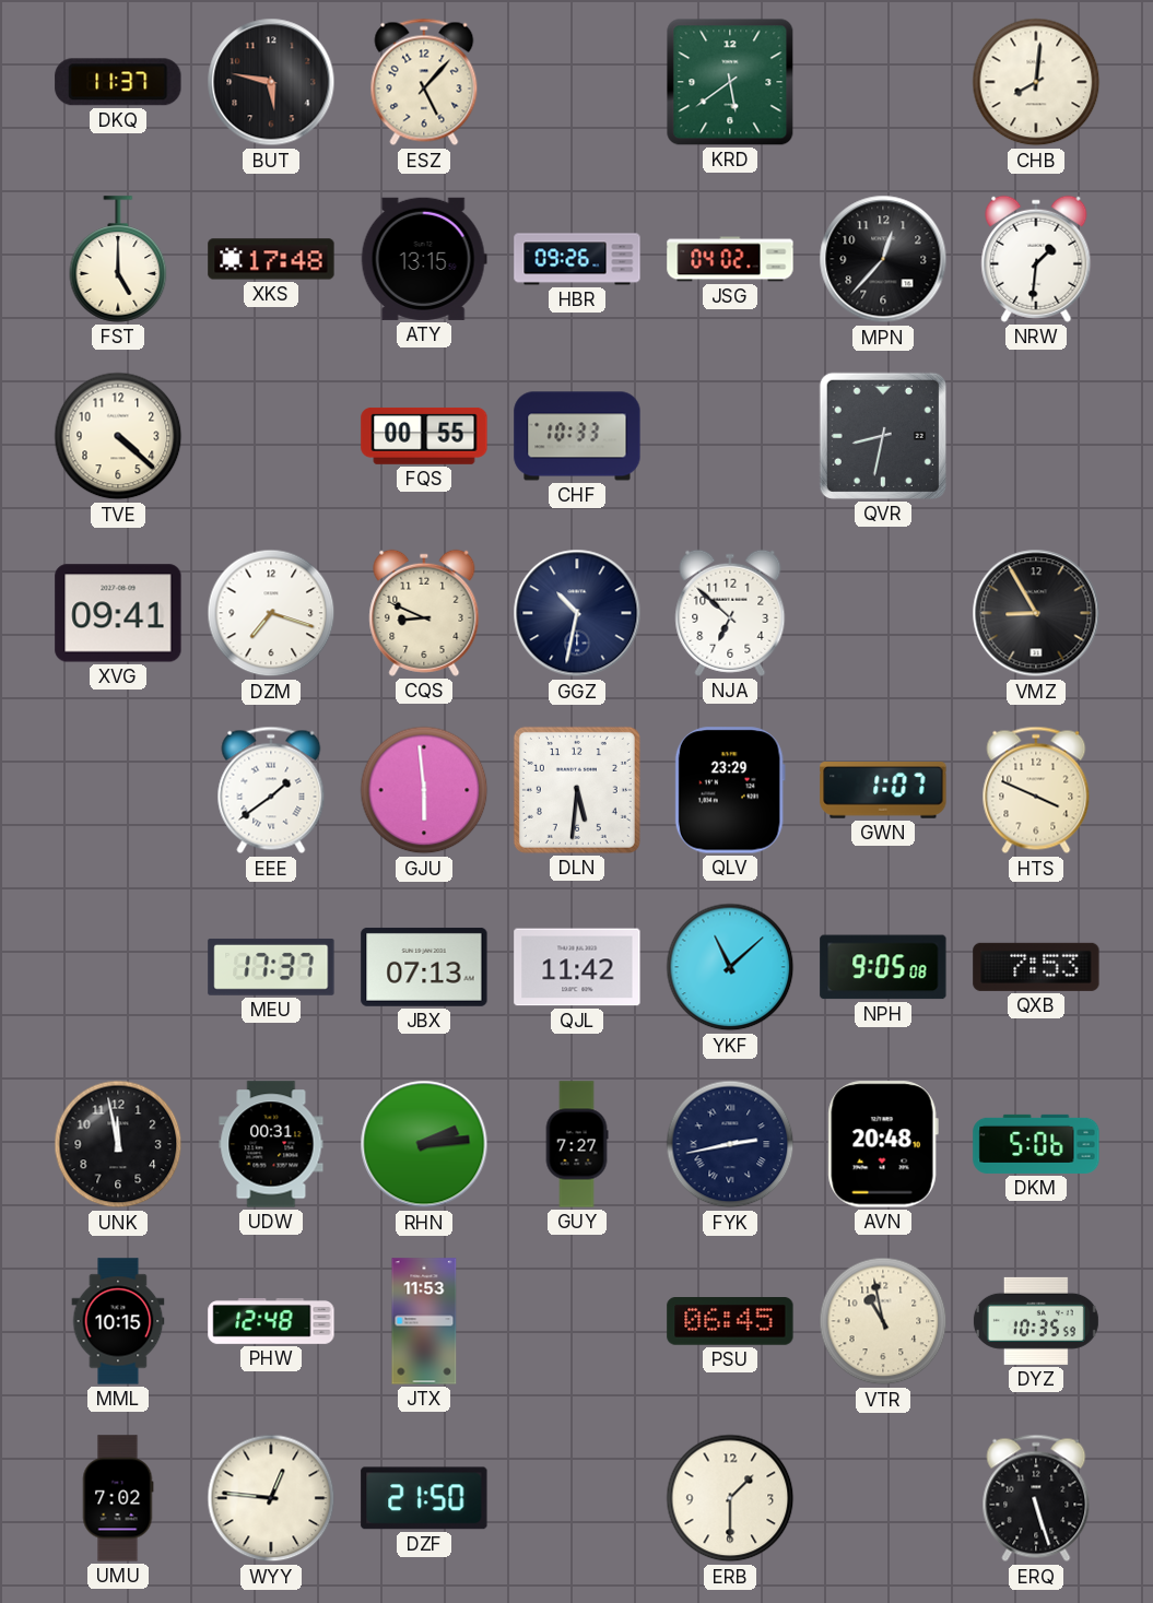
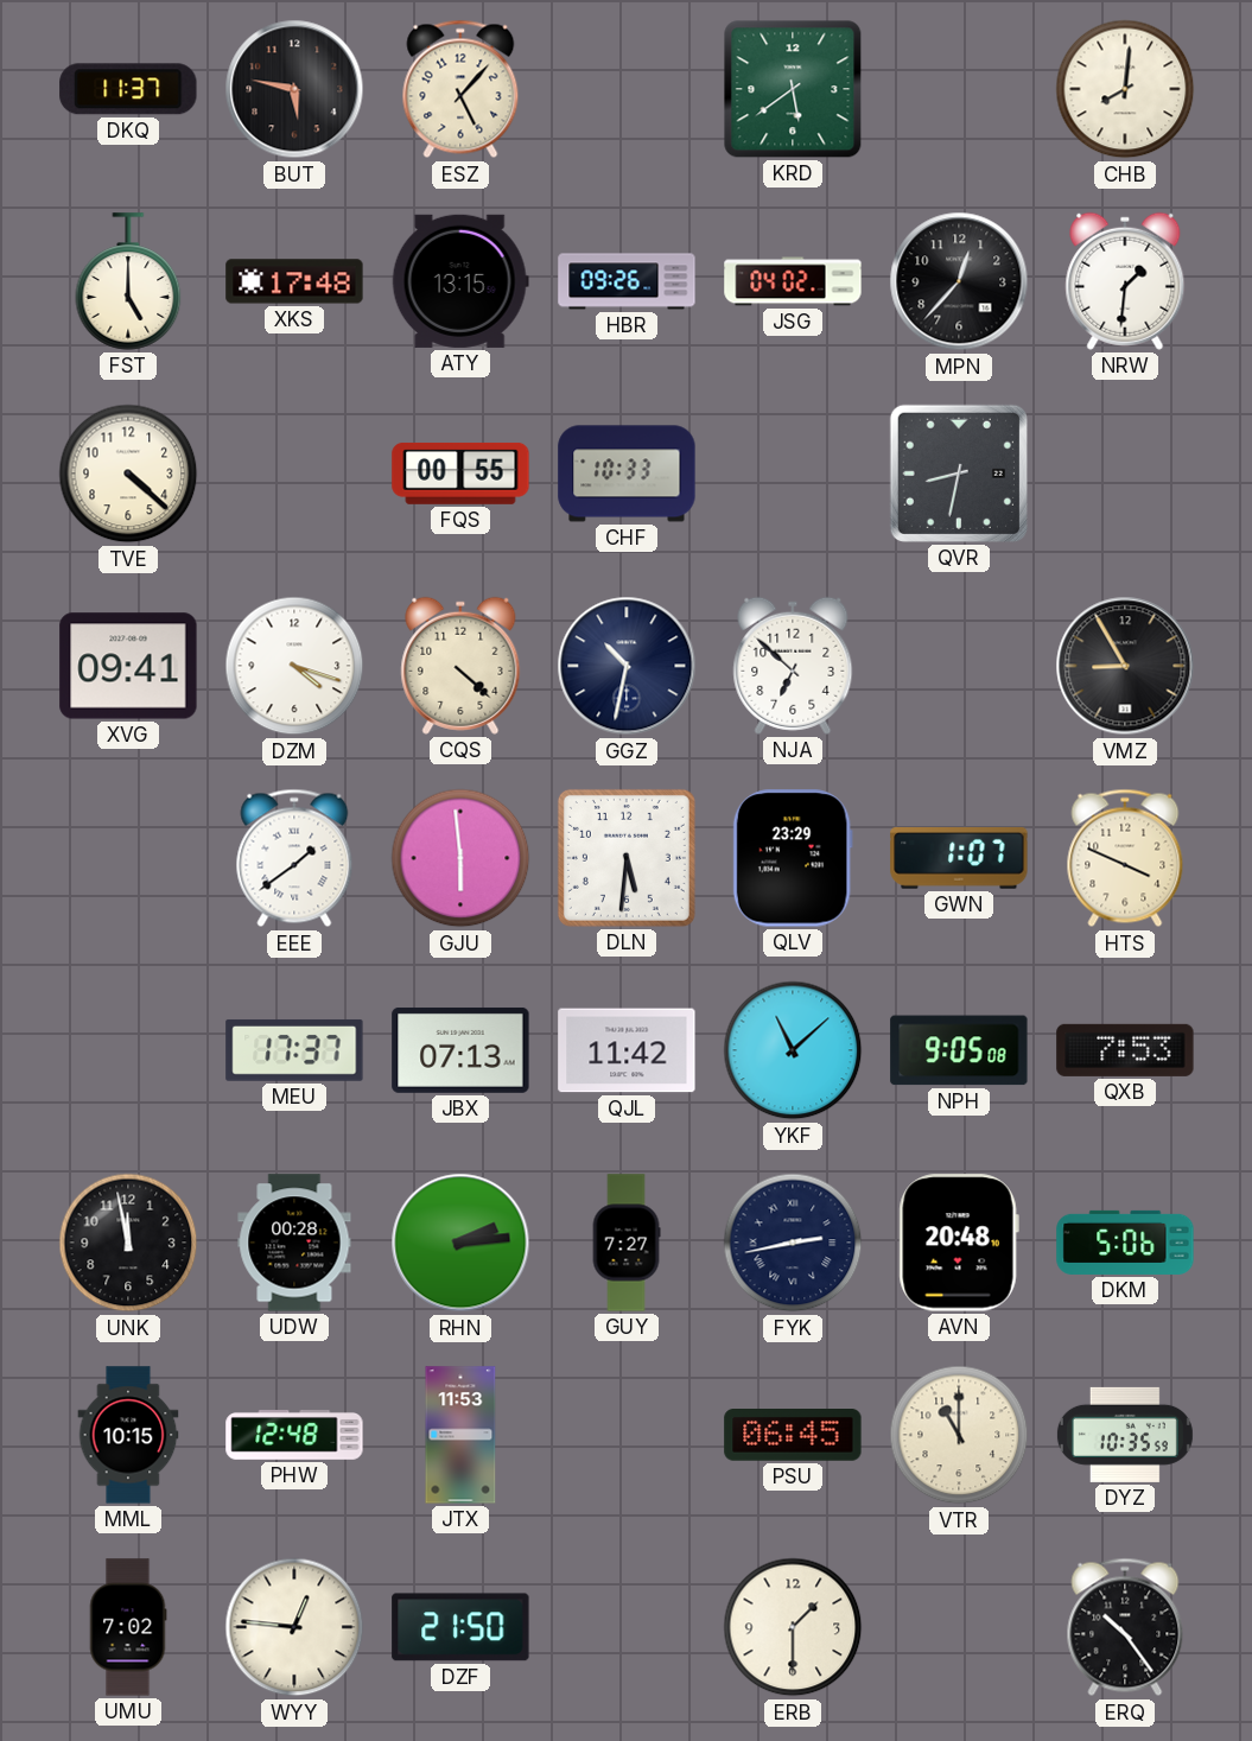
DZM: 7:18 -> 4:18 (294, 666)
CQS: 8:49 -> 4:22 (460, 666)
UDW: 00:31 -> 00:28 (294, 1243)
VTR: 10:58 -> 11:00 (959, 1435)
ERQ: 5:27 -> 10:24 (1125, 1627)
